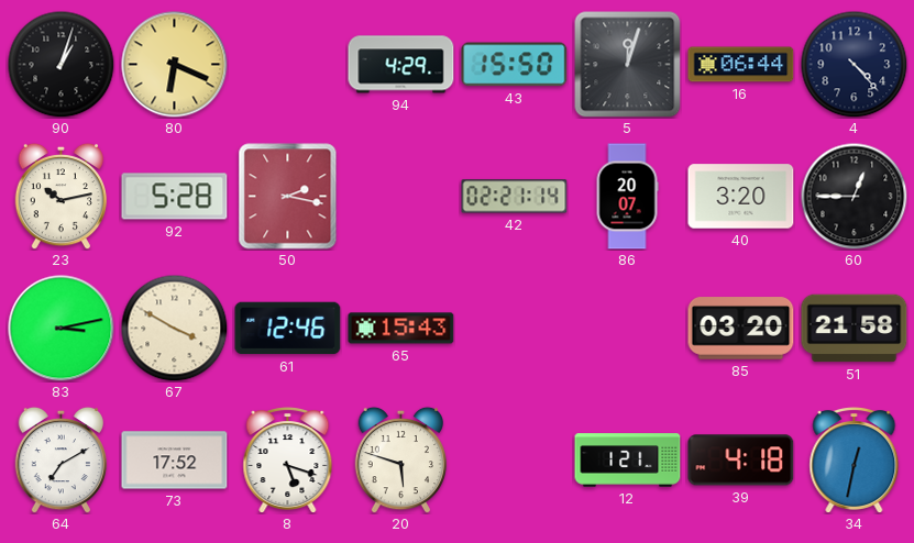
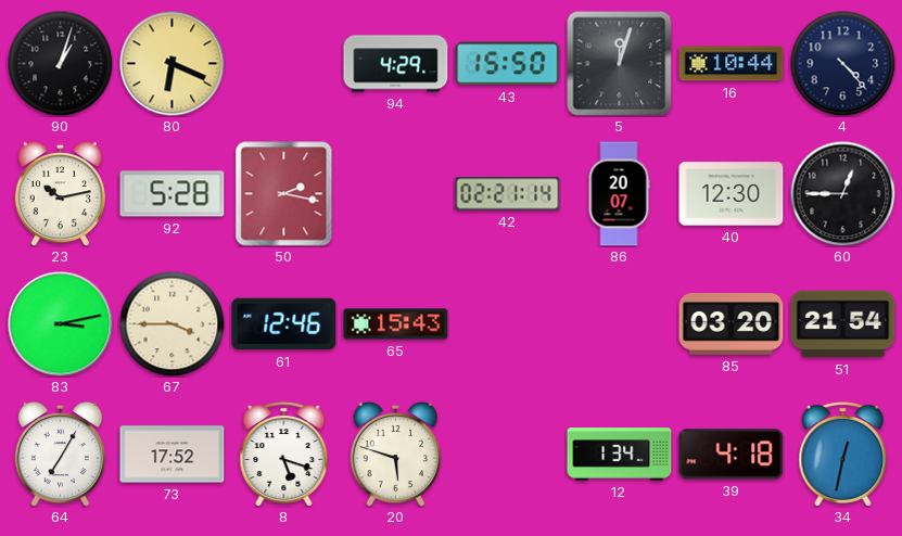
16: 06:44 -> 10:44 (732, 64)
40: 3:20 -> 12:30 (732, 194)
67: 3:50 -> 3:45 (171, 323)
51: 21:58 -> 21:54 (843, 324)
64: 7:10 -> 7:05 (61, 454)
12: 1:21 -> 1:34 (620, 455)
